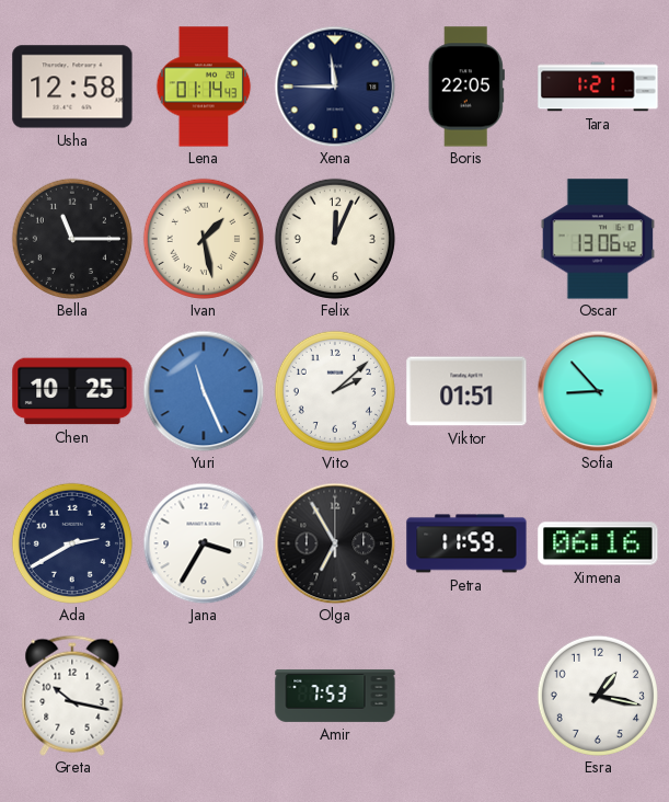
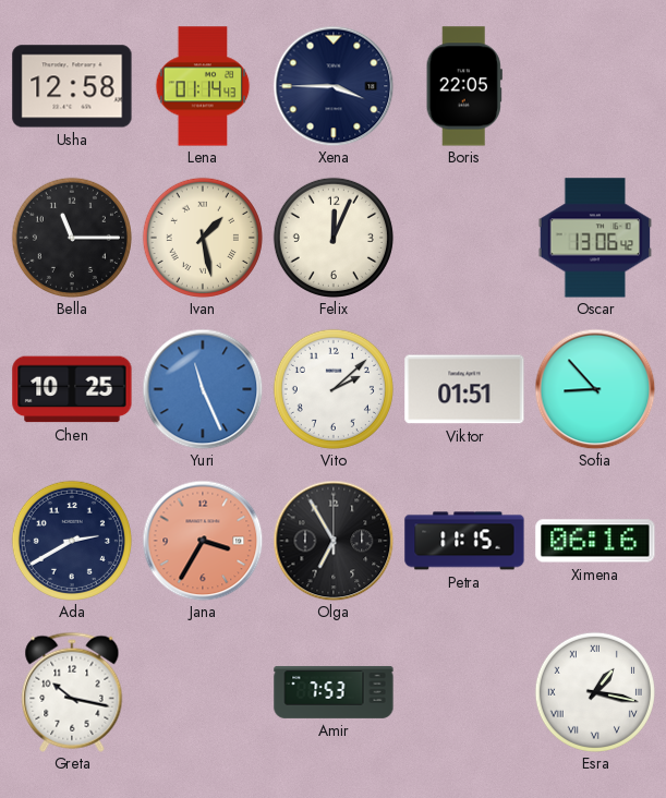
Xena: 11:45 -> 3:45 (334, 86)
Tara: 1:21 -> none (598, 87)
Jana dial: white -> salmon (203, 541)
Petra: 11:59 -> 11:15 (464, 541)
Esra numerals: Arabic -> Roman (595, 692)
